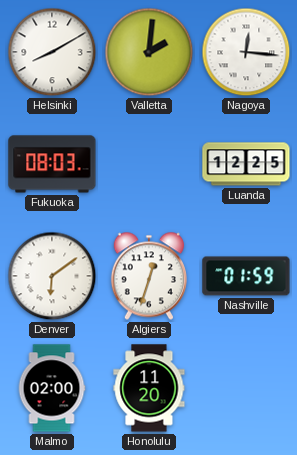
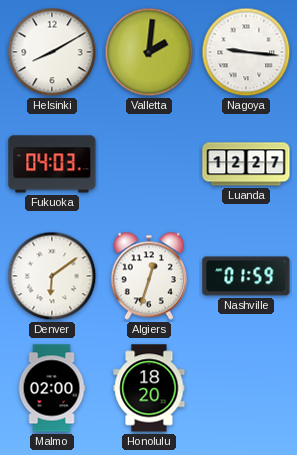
Nagoya: 12:16 -> 9:16 (246, 52)
Fukuoka: 08:03 -> 04:03 (52, 164)
Luanda: 12:25 -> 12:27 (246, 164)
Honolulu: 11:20 -> 18:20 (149, 388)
